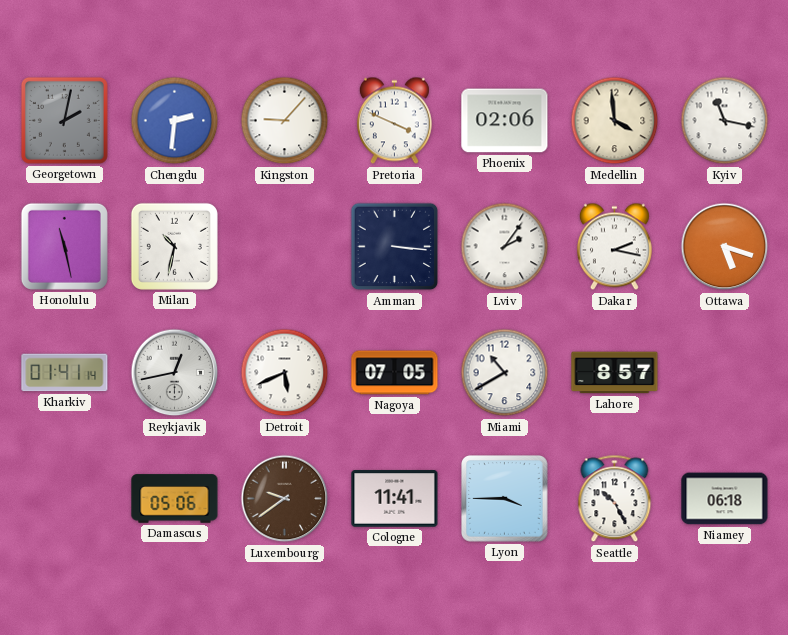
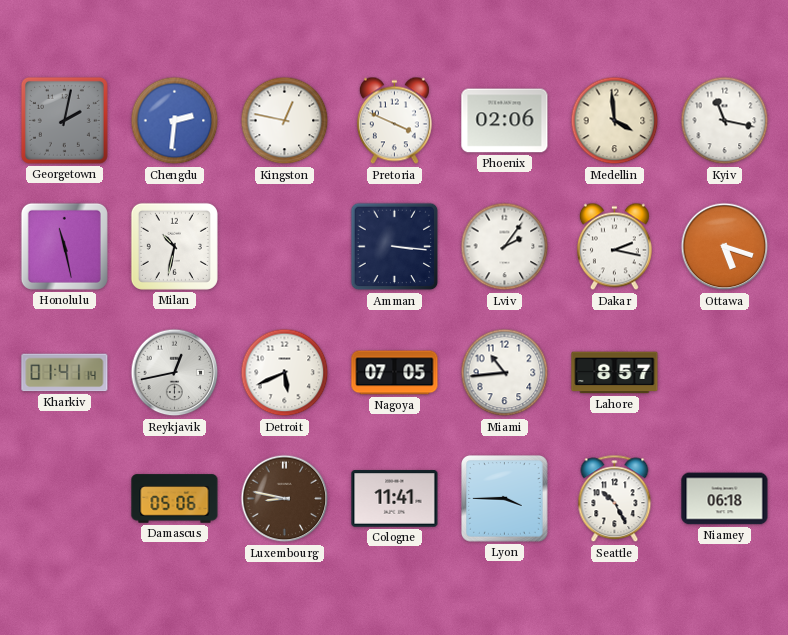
Kingston: 9:07 -> 12:47 (285, 121)
Miami: 10:40 -> 10:44 (505, 373)
Luxembourg: 9:39 -> 8:47 (285, 499)
